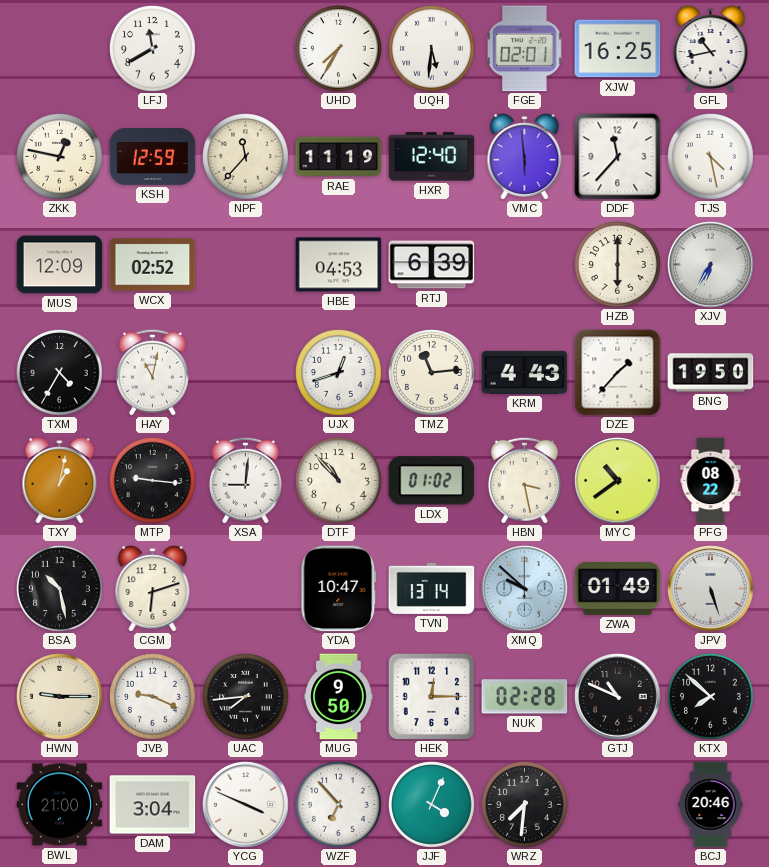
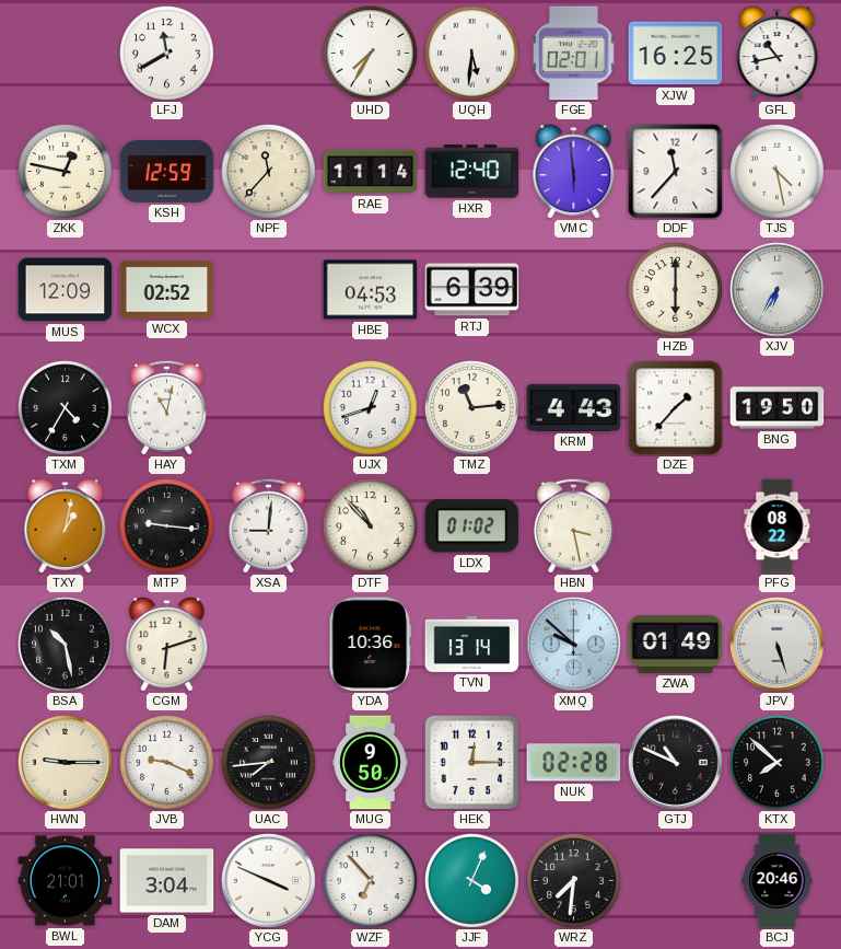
RAE: 11:19 -> 11:14 (371, 172)
MYC: 10:39 -> none (618, 481)
YDA: 10:47 -> 10:36 (371, 645)
BWL: 21:00 -> 21:01 (66, 881)
